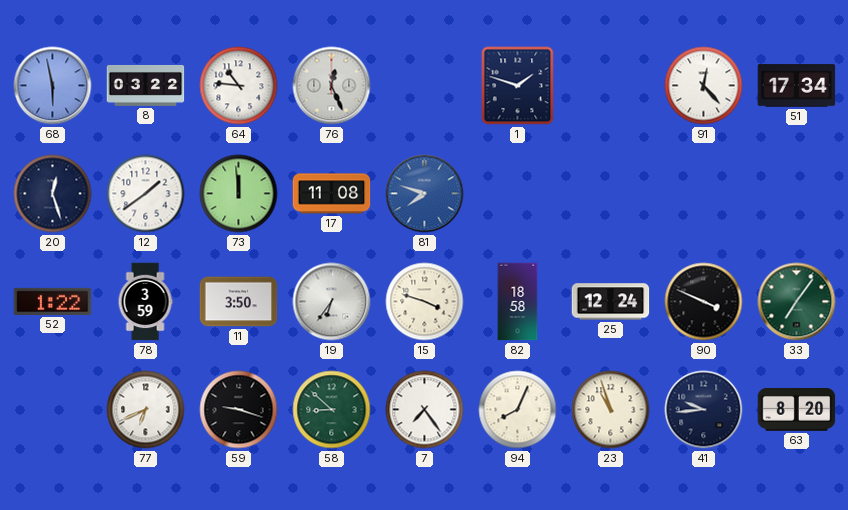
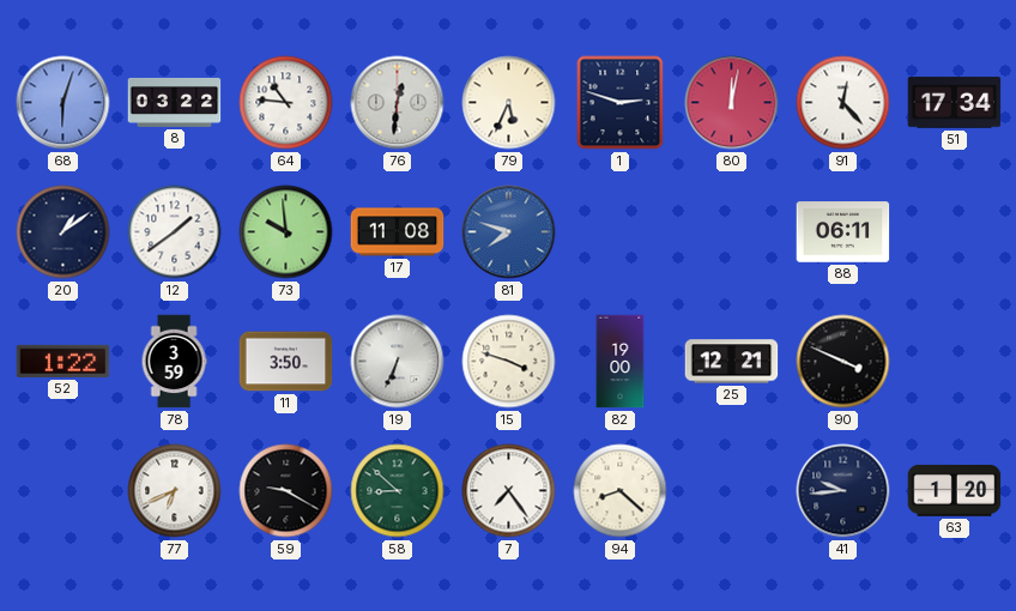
68: 5:58 -> 6:03 (63, 103)
76: 12:26 -> 12:31 (398, 103)
79: none -> 5:34 (509, 103)
1: 1:48 -> 2:48 (621, 103)
80: none -> 12:02 (732, 103)
20: 12:27 -> 1:09 (63, 232)
73: 11:59 -> 9:59 (286, 232)
88: none -> 06:11 (843, 232)
19: 6:36 -> 6:34 (398, 362)
82: 18:58 -> 19:00 (621, 362)
25: 12:24 -> 12:21 (732, 362)
33: 7:06 -> none (797, 302)
59: 9:18 -> 9:20 (286, 491)
94: 8:04 -> 8:22 (621, 491)
23: 10:57 -> none (611, 410)
63: 8:20 -> 1:20 (955, 490)
